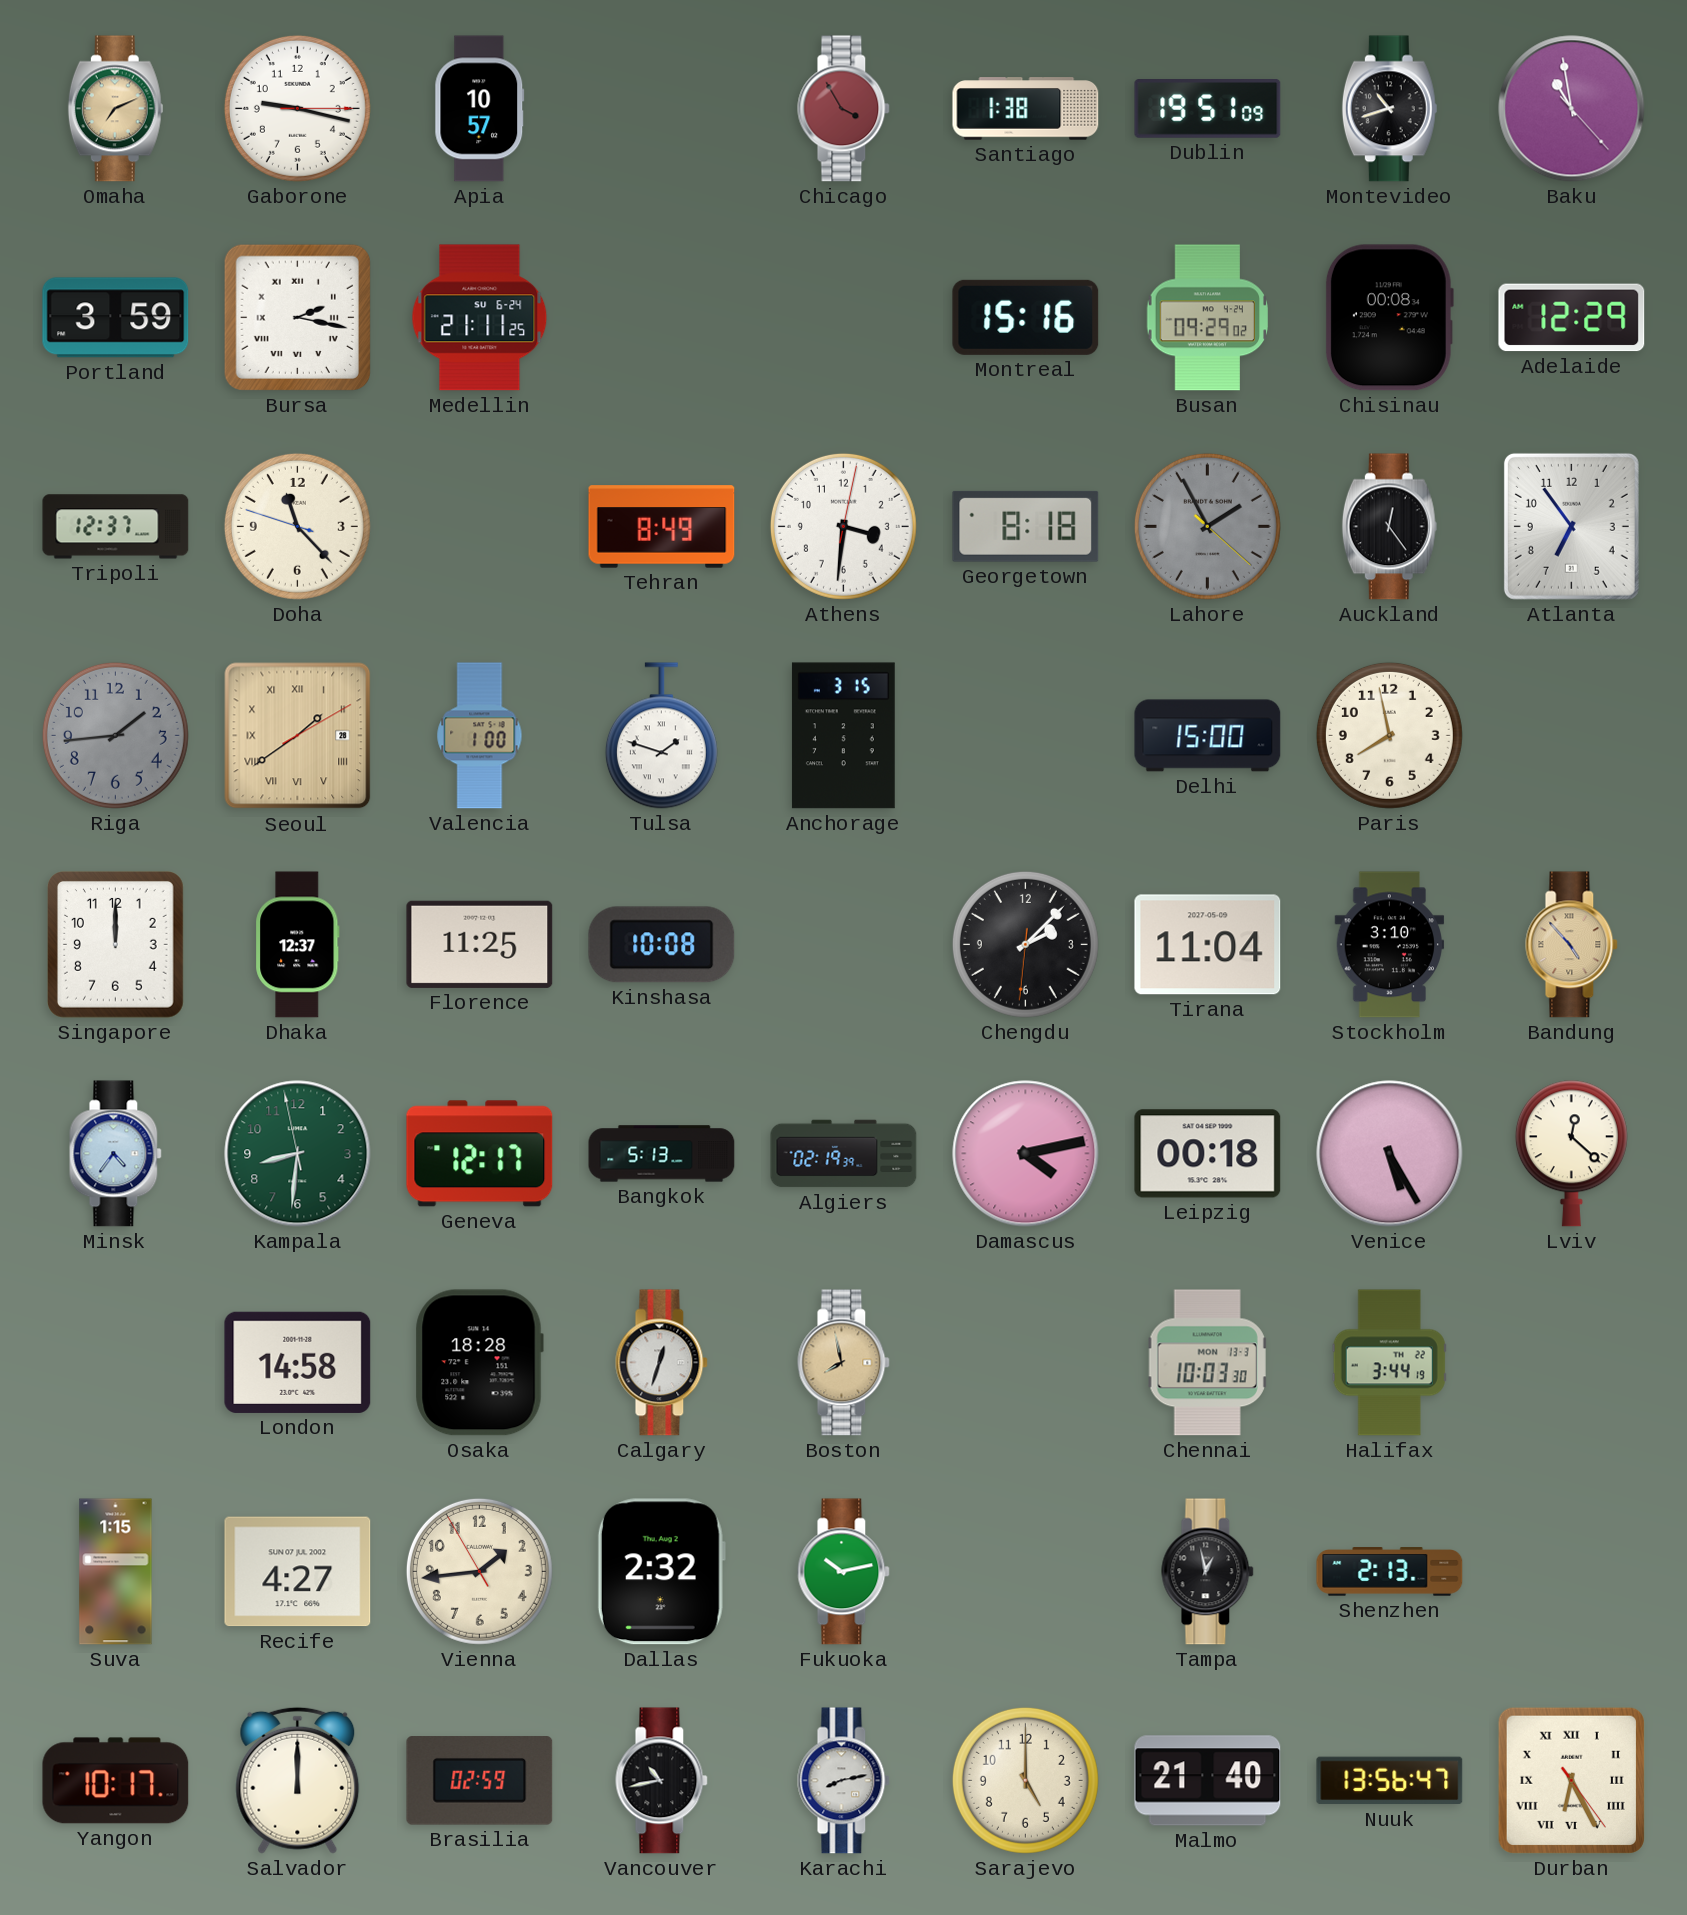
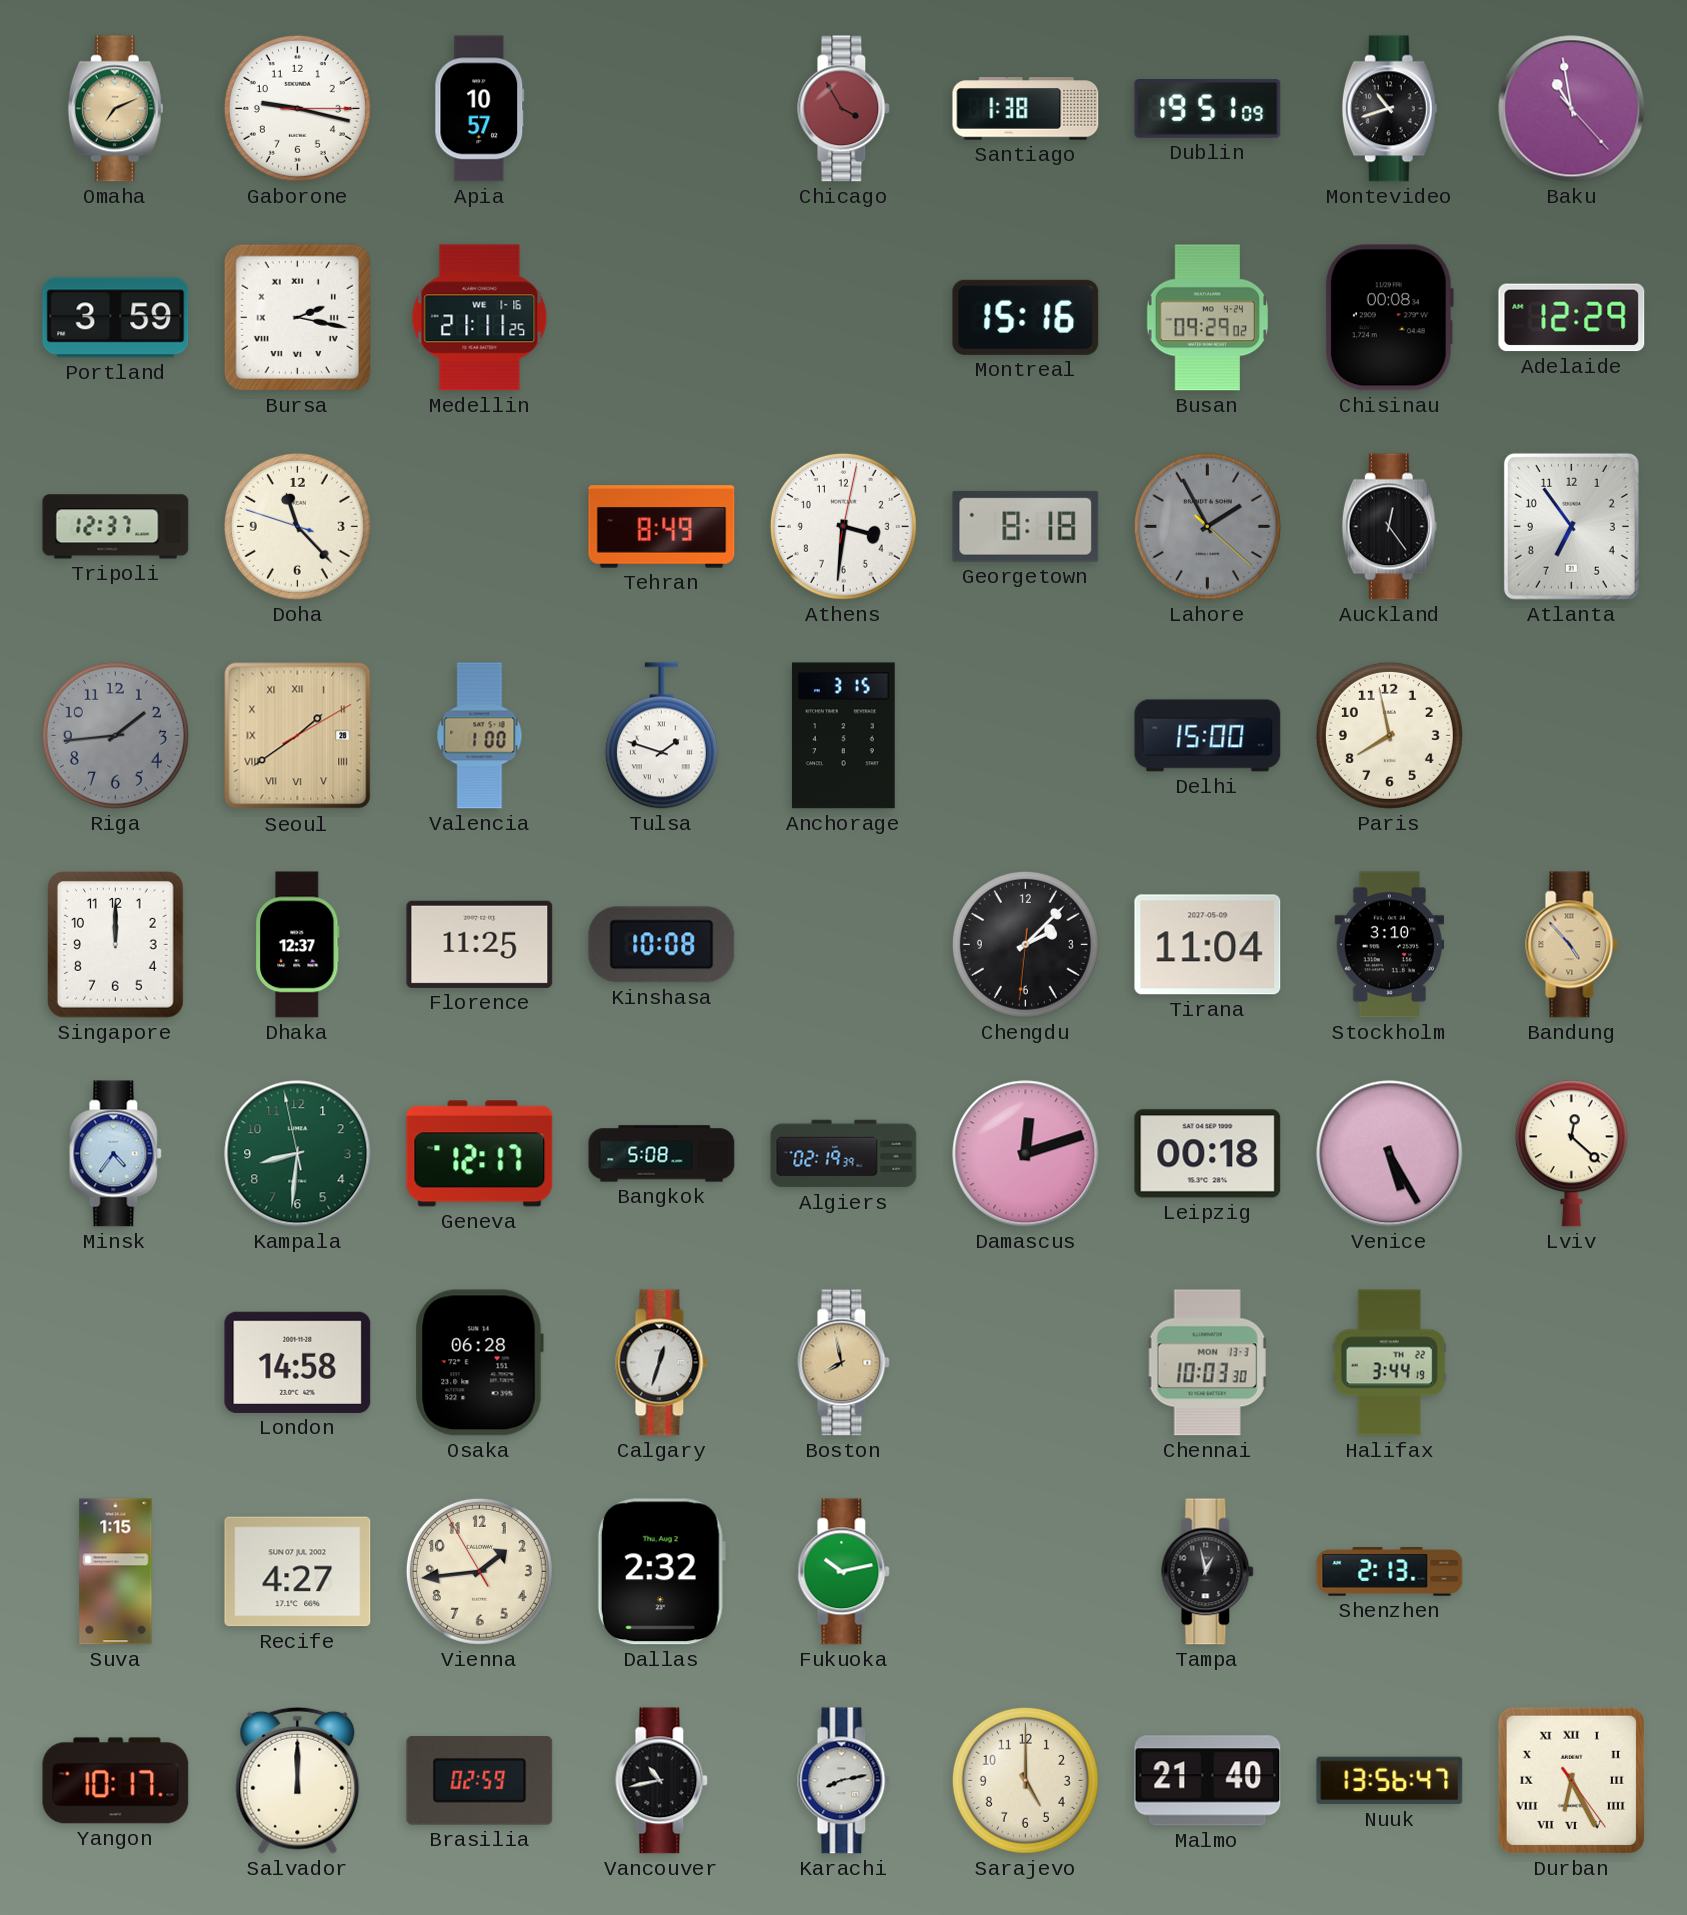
Medellin date: SU 6-24 -> WE 1-16 (480, 318)
Bangkok: 5:13 -> 5:08 (662, 1154)
Damascus: 4:13 -> 12:12 (1026, 1154)
Osaka: 18:28 -> 06:28 (479, 1363)
